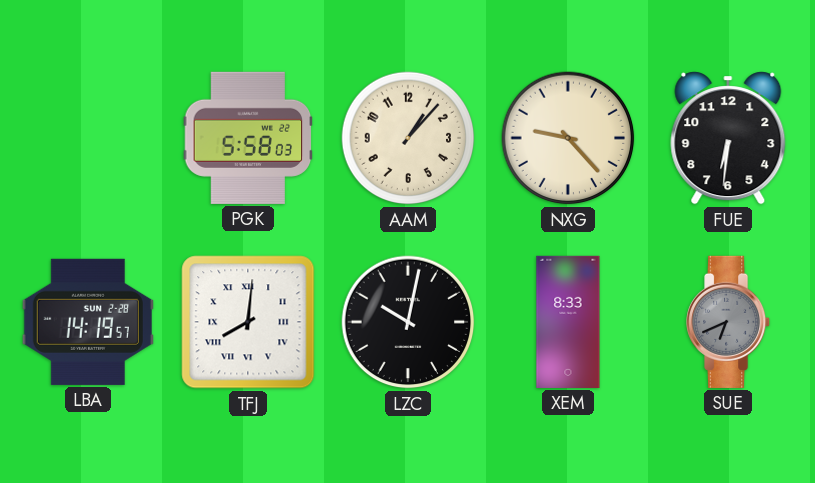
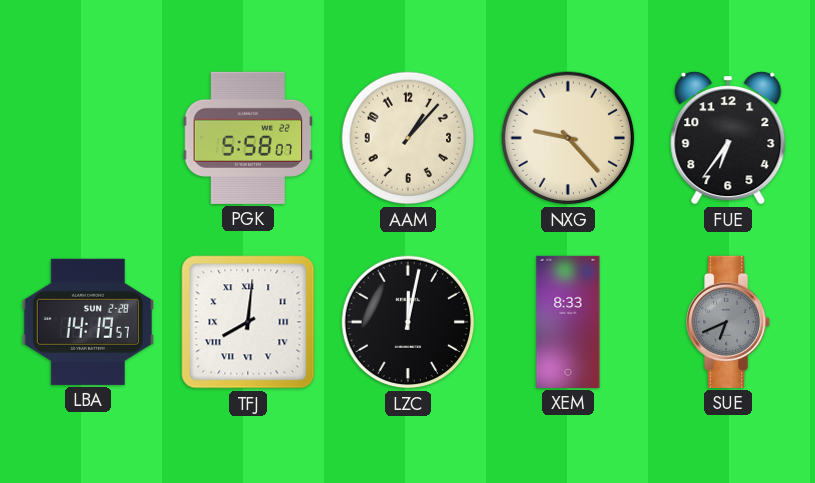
PGK: 5:58:03 -> 5:58:07 (248, 138)
FUE: 6:31 -> 6:36 (728, 138)
LZC: 10:02 -> 12:02 (408, 322)
